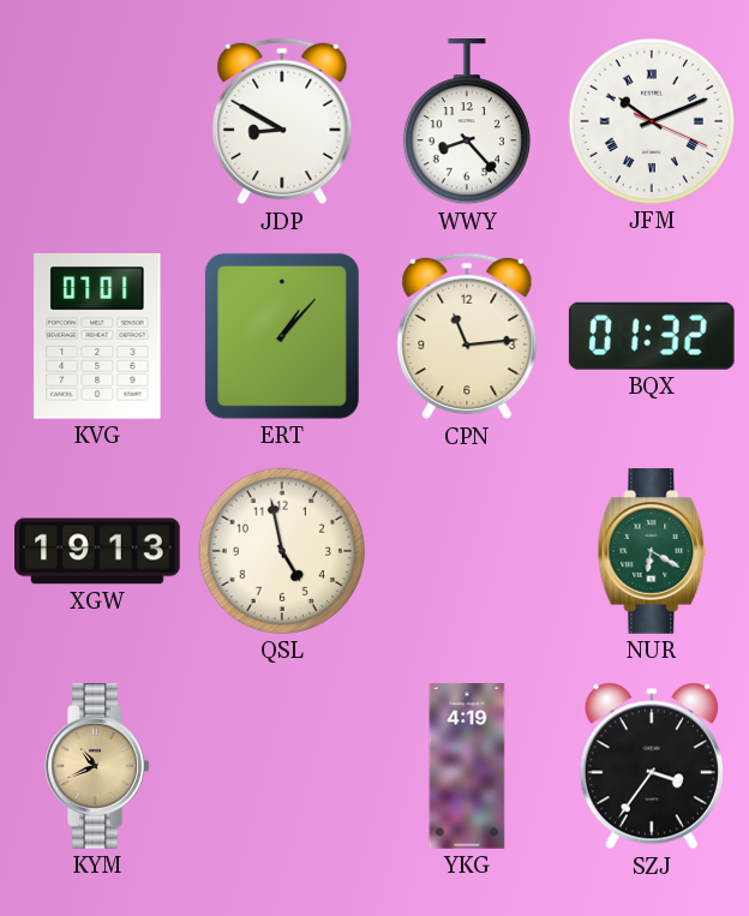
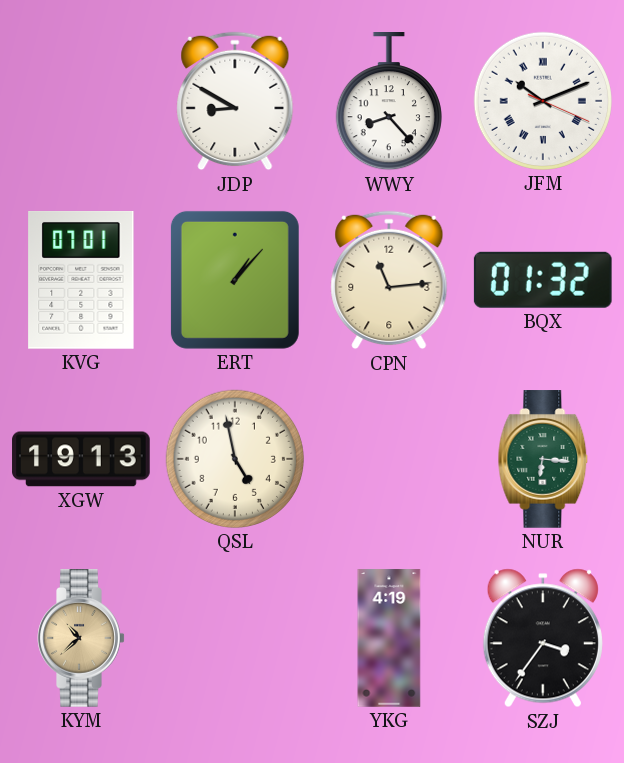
NUR: 6:20 -> 6:16 (543, 459)
KYM: 10:41 -> 10:38 (81, 638)
